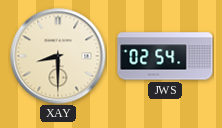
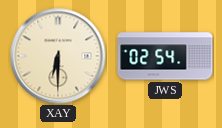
XAY: 8:30 -> 6:30 (58, 56)
